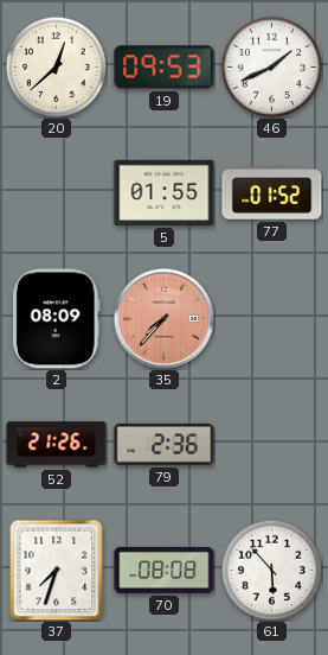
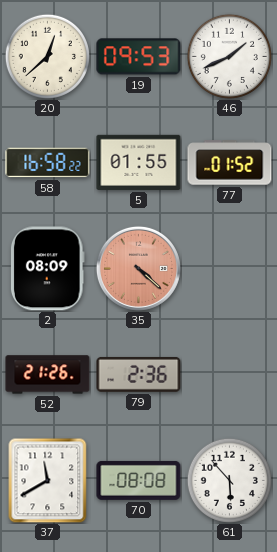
58: none -> 16:58 (48, 163)
35: 7:37 -> 4:22 (138, 268)
37: 7:33 -> 11:40 (48, 480)
